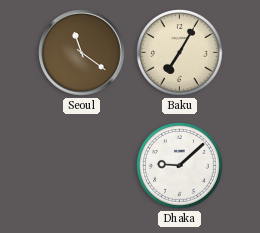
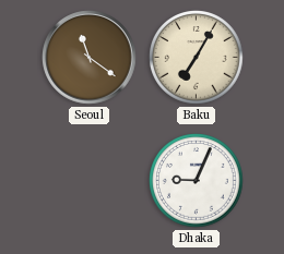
Dhaka: 9:08 -> 9:04 (197, 181)
